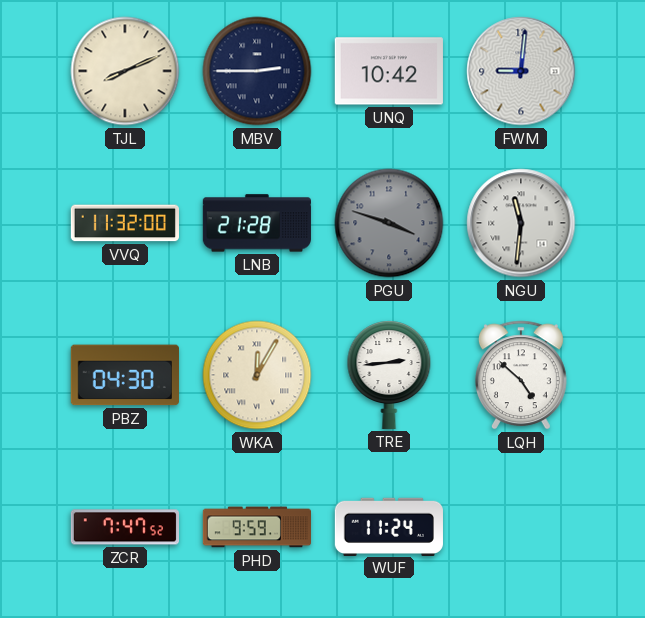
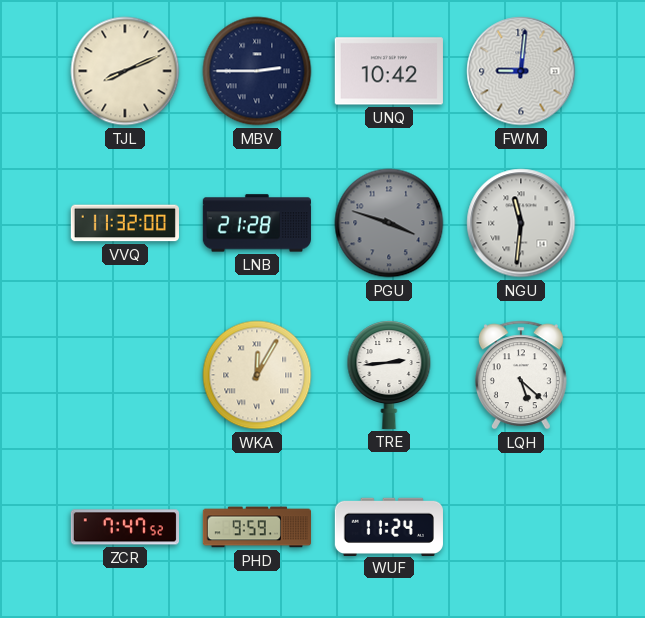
PBZ: 04:30 -> none (125, 375)
LQH: 4:52 -> 5:22 (521, 375)
